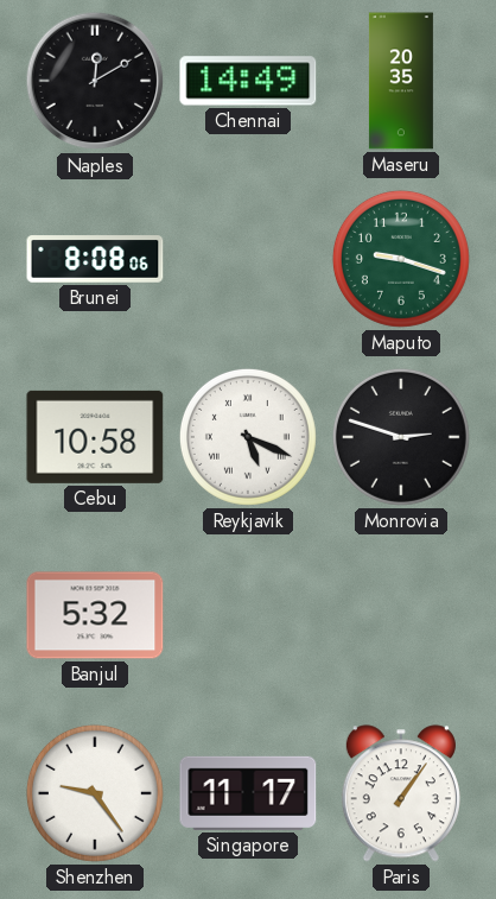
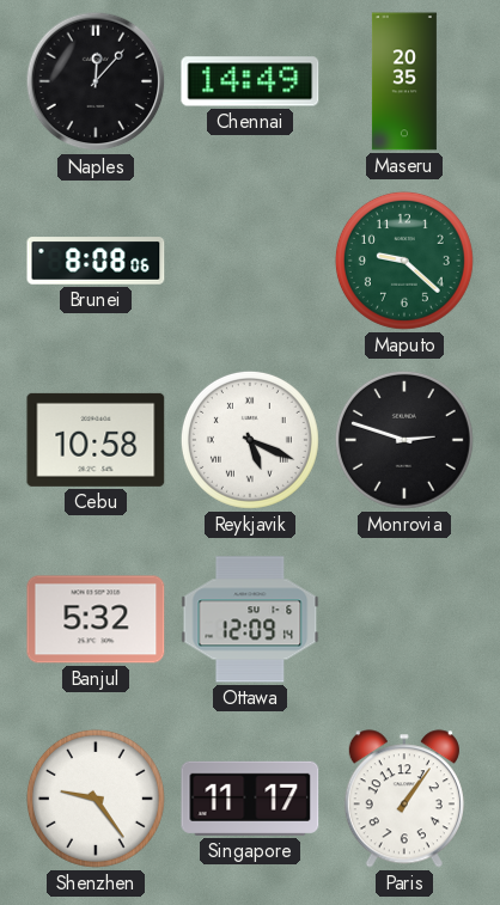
Naples: 12:10 -> 12:07 (96, 81)
Maputo: 9:18 -> 9:22 (404, 261)
Ottawa: none -> 12:09 (250, 619)
